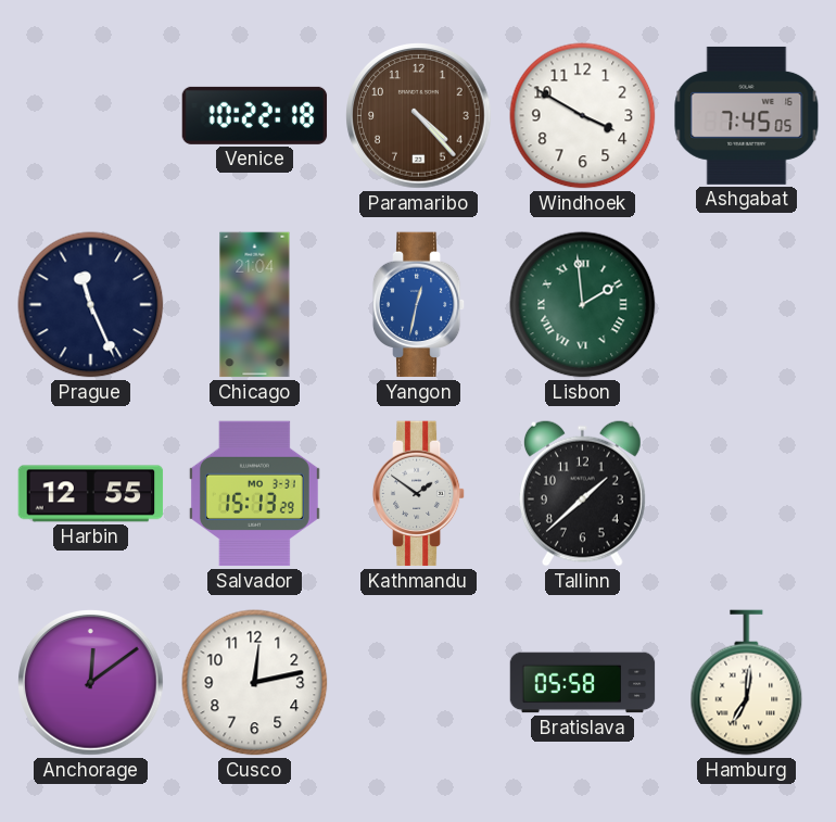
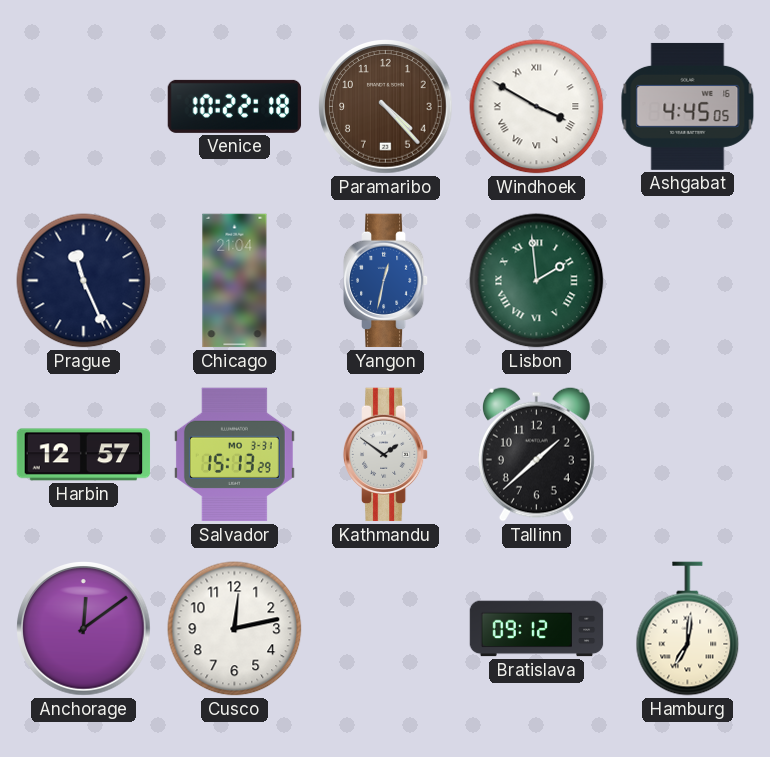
Windhoek numerals: Arabic -> Roman (537, 107)
Ashgabat: 7:45 -> 4:45 (688, 106)
Harbin: 12:55 -> 12:57 (84, 455)
Bratislava: 05:58 -> 09:12 (537, 629)
